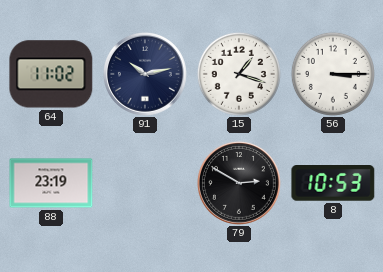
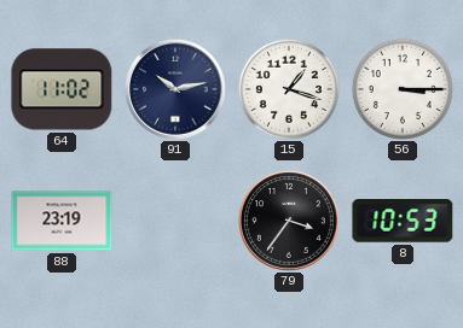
79: 2:50 -> 3:36 (289, 221)
